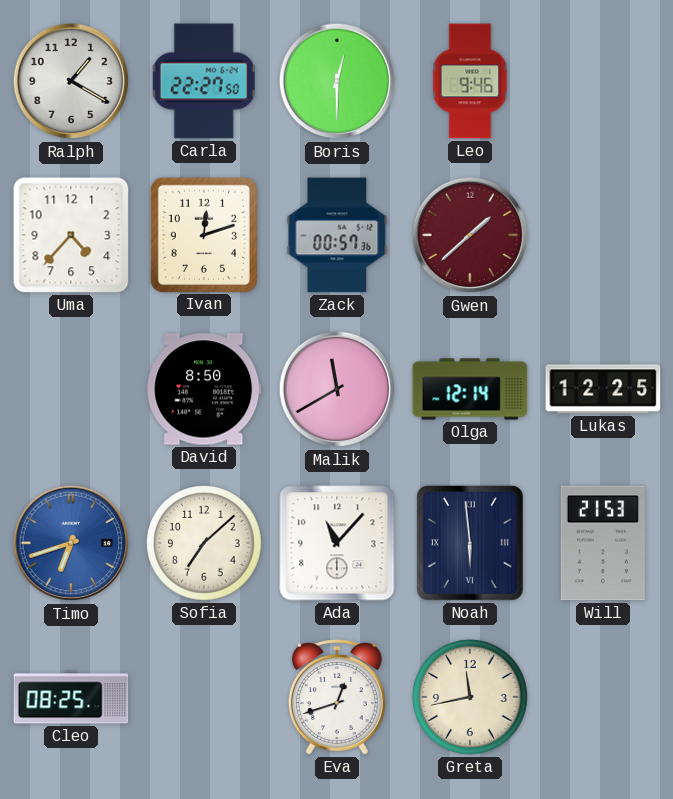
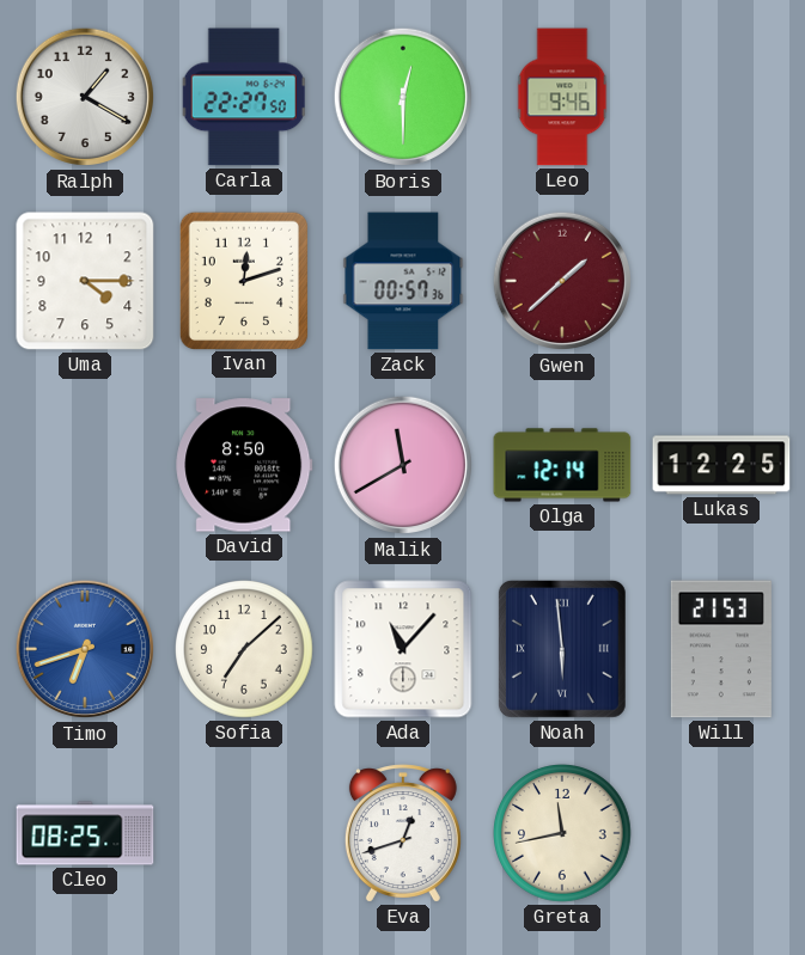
Uma: 4:37 -> 4:15 (85, 281)
